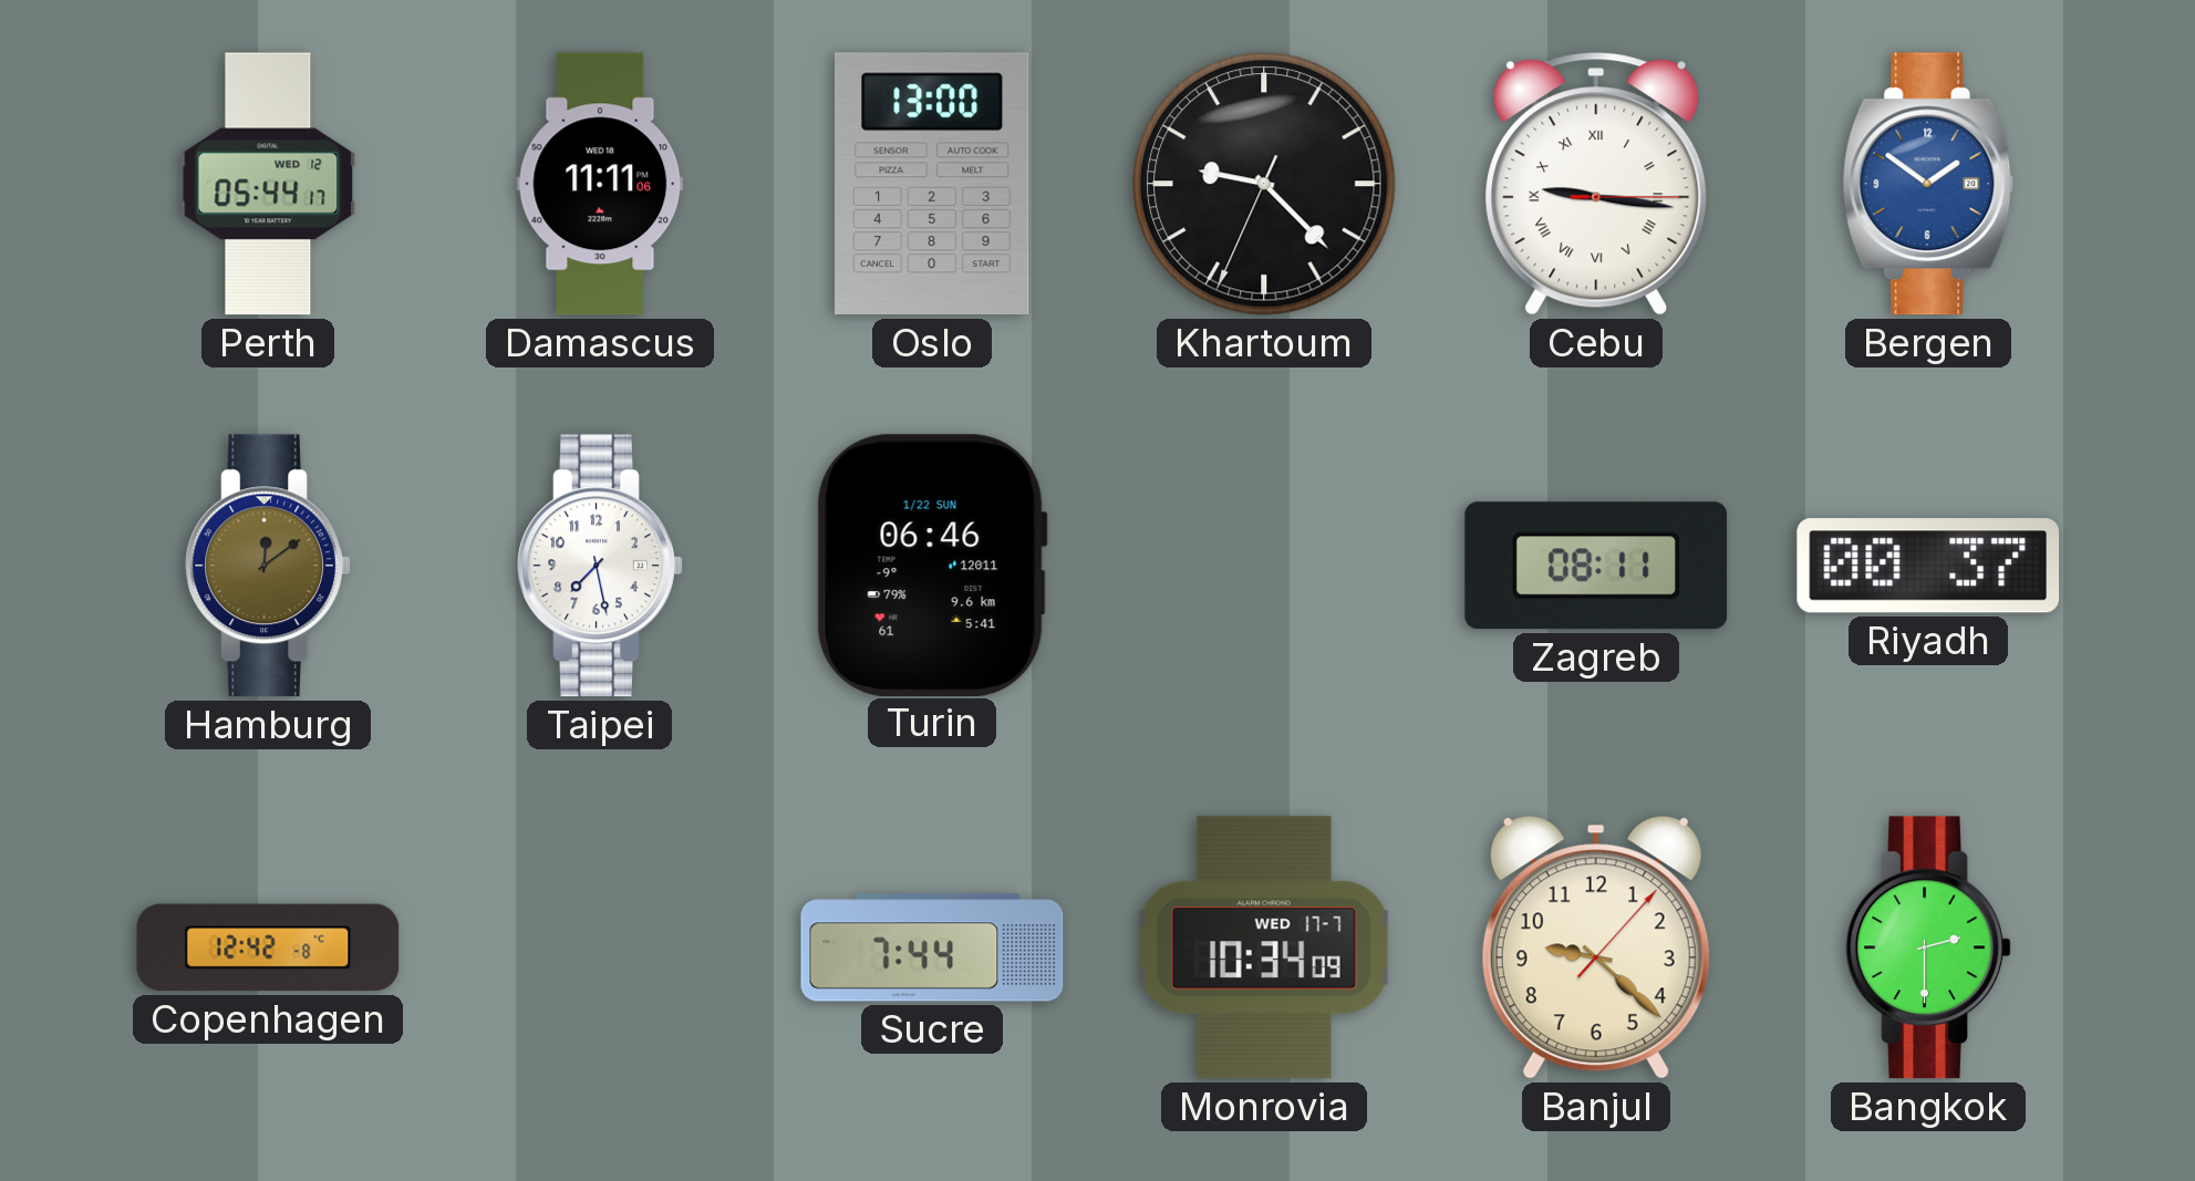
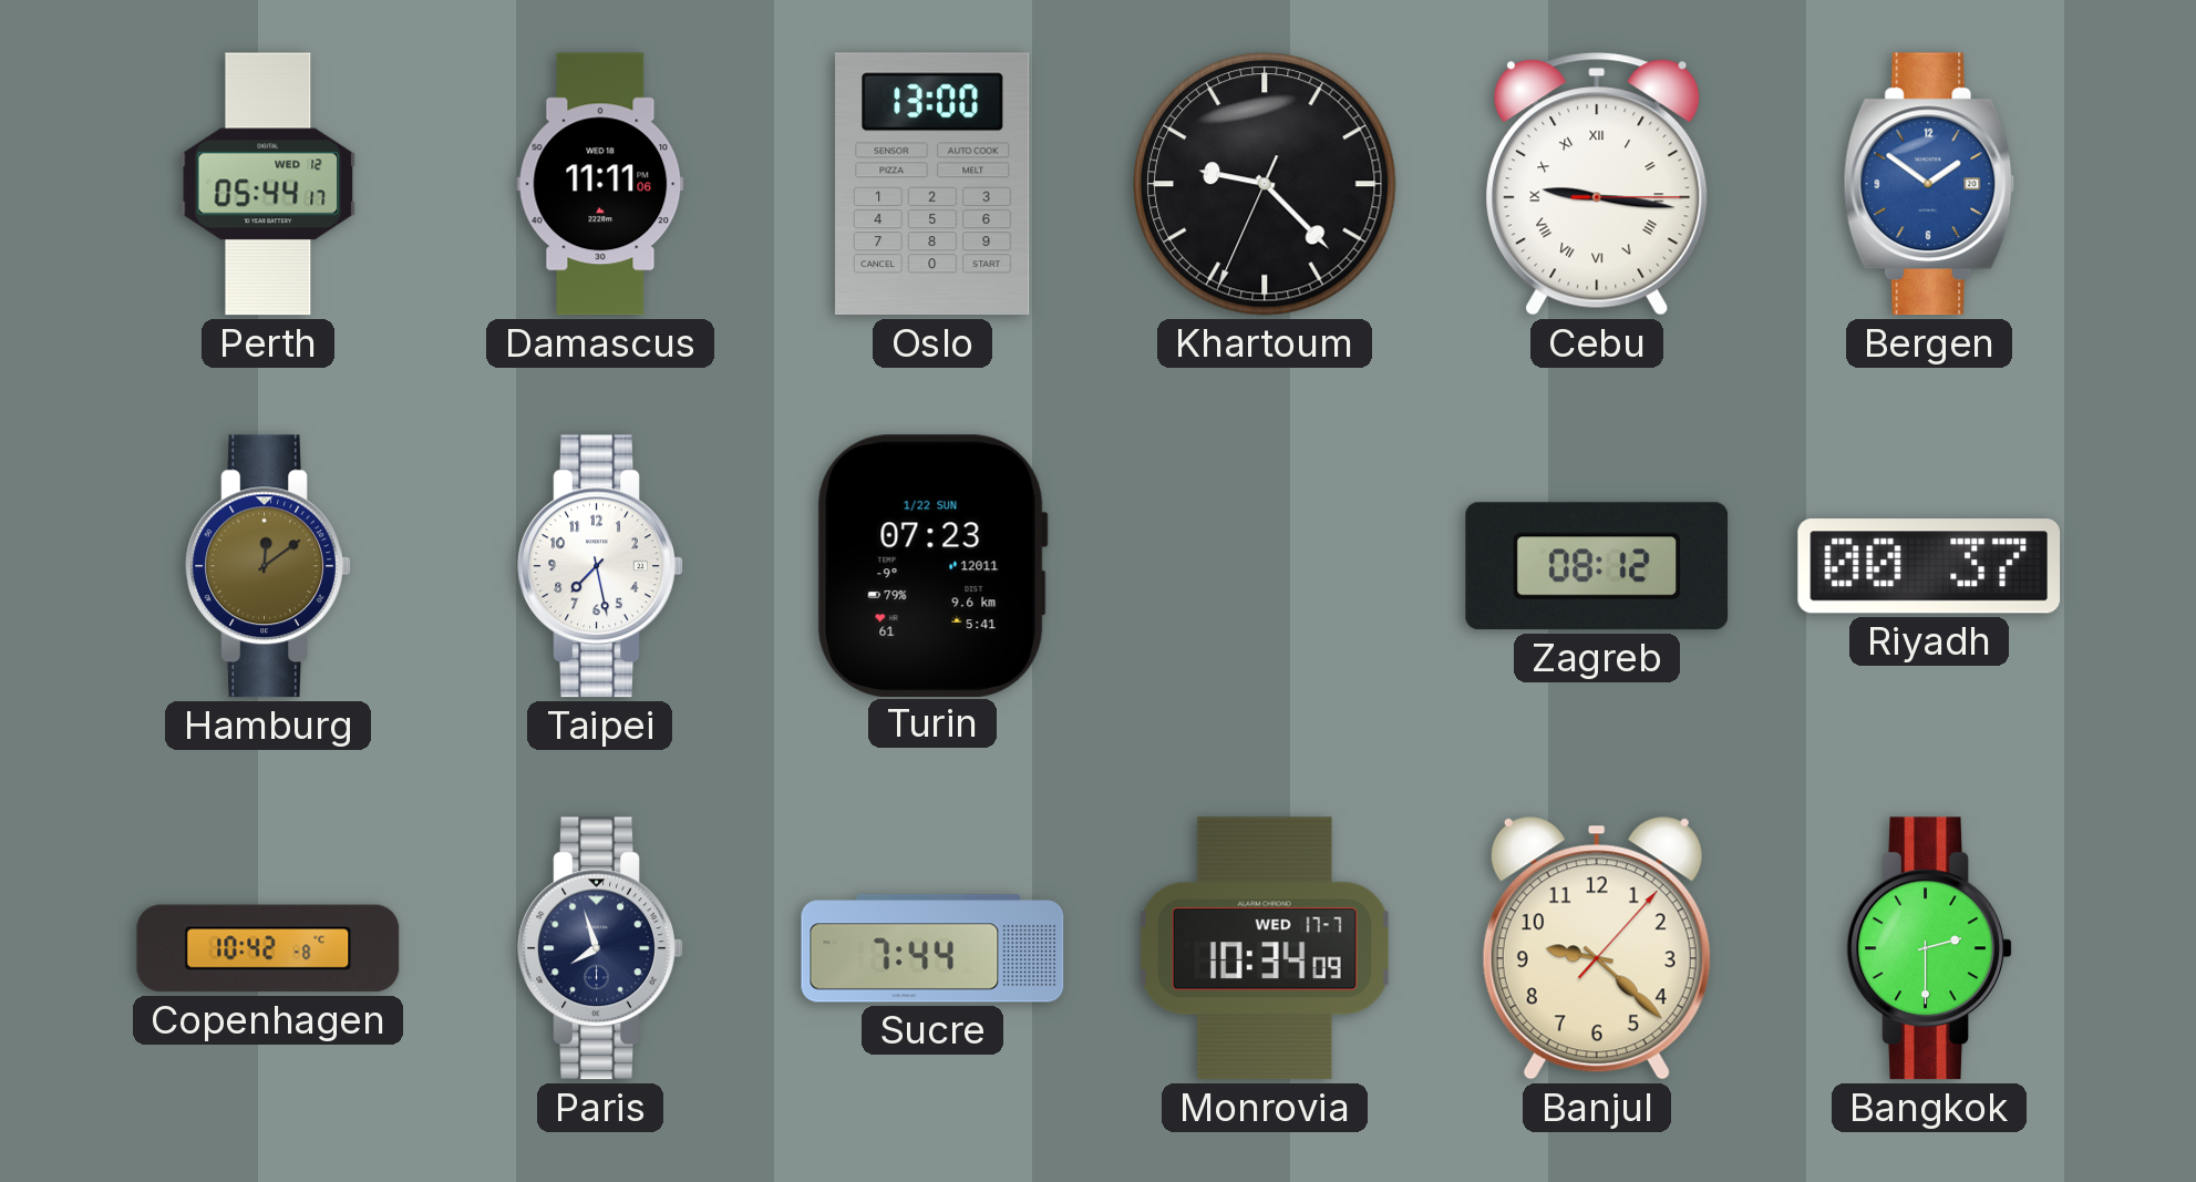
Turin: 06:46 -> 07:23 (932, 565)
Zagreb: 08:11 -> 08:12 (1597, 566)
Copenhagen: 12:42 -> 10:42 (268, 948)
Paris: none -> 7:57 (600, 948)
